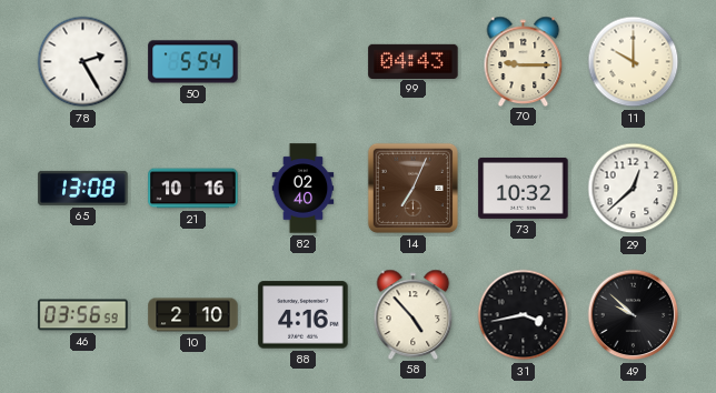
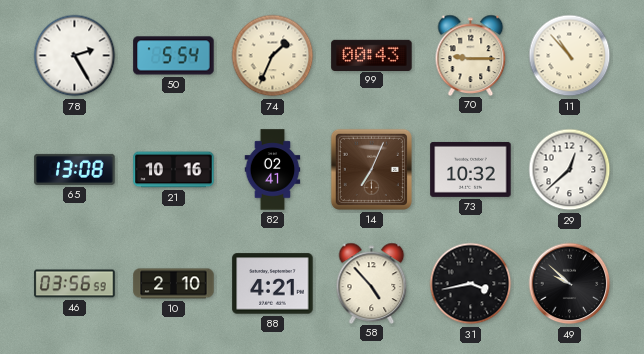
74: none -> 1:34 (273, 56)
99: 04:43 -> 00:43 (372, 55)
11: 10:00 -> 10:53 (570, 56)
82: 02:40 -> 02:41 (273, 170)
88: 4:16 -> 4:21 (273, 284)
